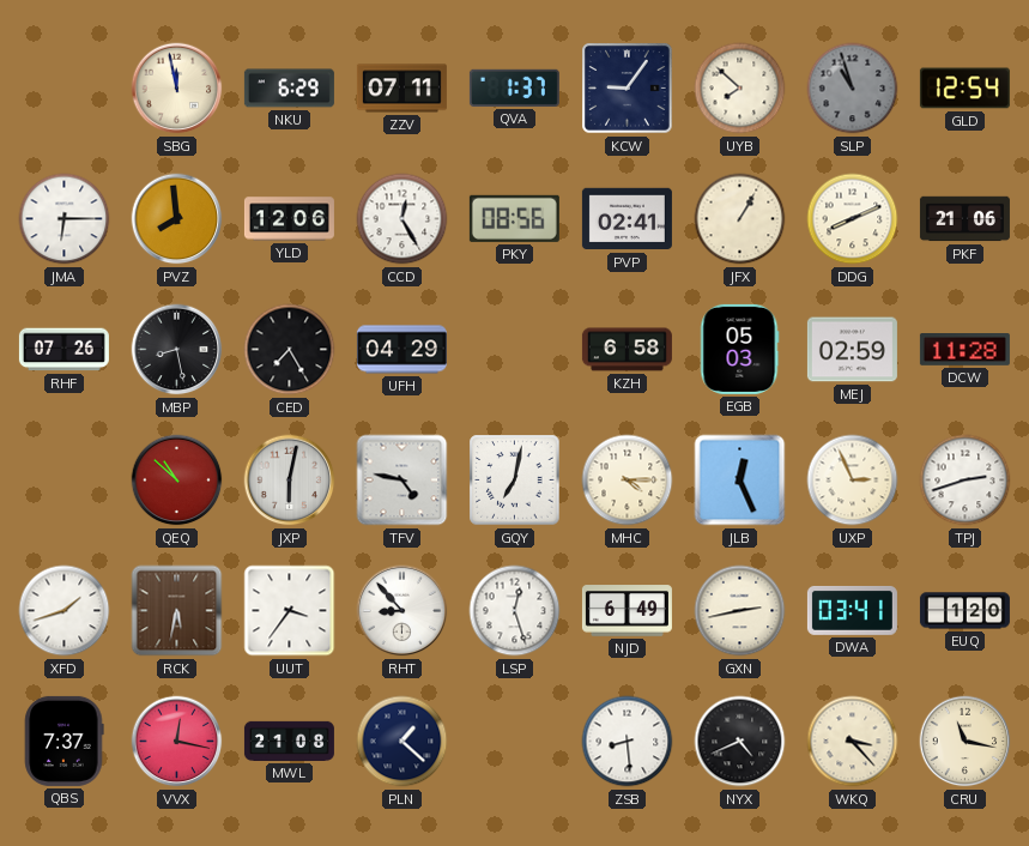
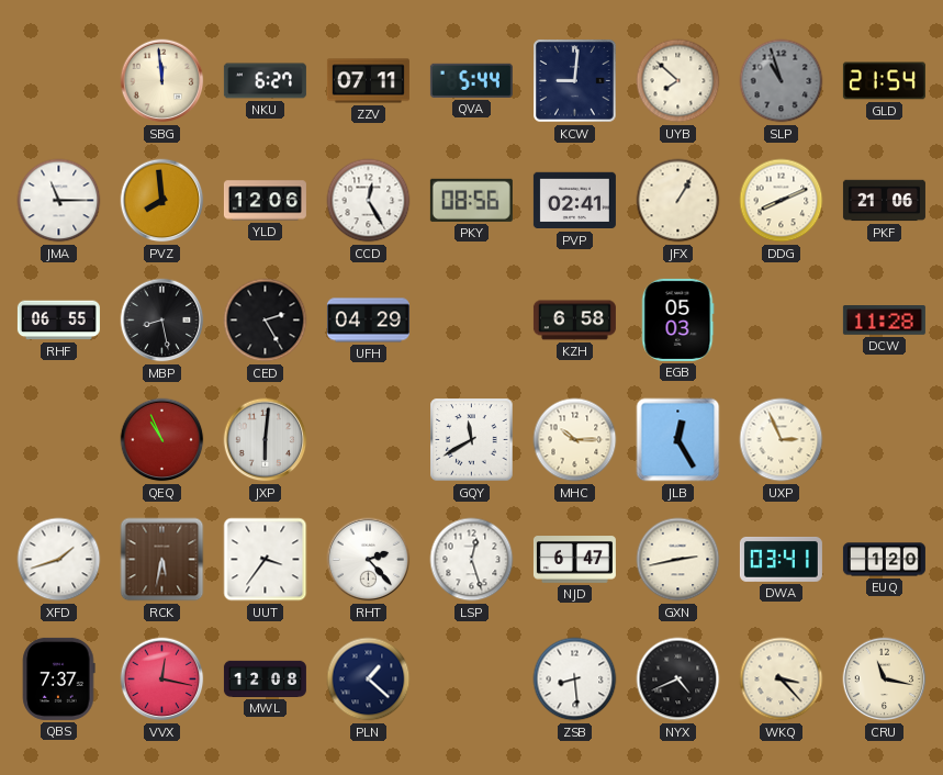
SBG: 11:58 -> 11:59 (162, 81)
NKU: 6:29 -> 6:27 (265, 81)
QVA: 1:37 -> 5:44 (471, 80)
KCW: 9:06 -> 9:01 (575, 81)
GLD: 12:54 -> 21:54 (884, 81)
JMA: 6:15 -> 11:15 (59, 201)
RHF: 07:26 -> 06:55 (58, 321)
CED: 7:25 -> 2:25 (266, 321)
MEJ: 02:59 -> none (852, 350)
QEQ: 10:52 -> 10:56 (162, 440)
JXP: 6:02 -> 6:01 (266, 440)
TFV: 4:47 -> none (402, 481)
GQY: 7:02 -> 11:40 (472, 440)
MHC: 4:15 -> 10:15 (575, 440)
JLB: 12:26 -> 12:25 (678, 440)
TPJ: 2:42 -> none (966, 481)
RHT: 8:53 -> 2:23 (369, 560)
NJD: 6:49 -> 6:47 (574, 560)
MWL: 21:08 -> 12:08 (265, 678)
